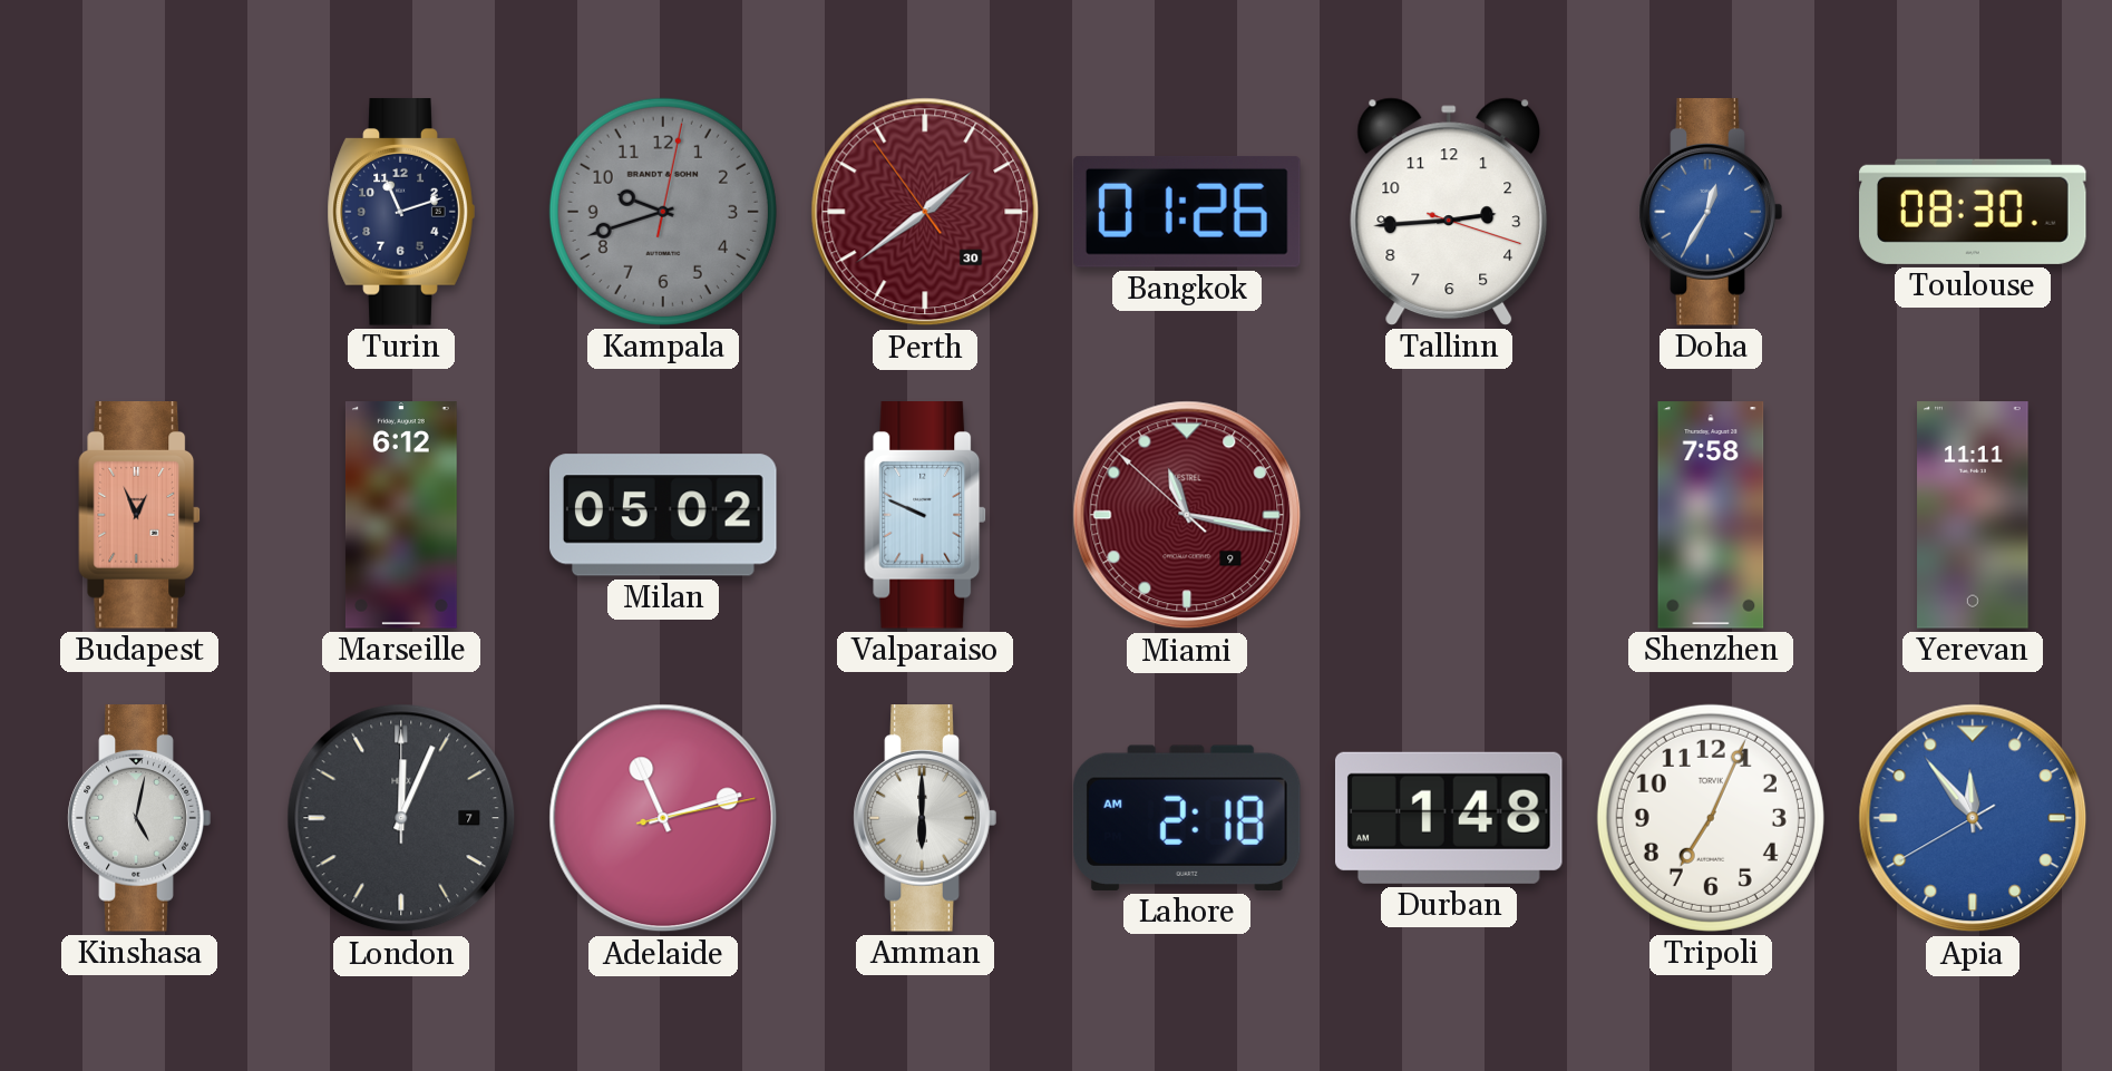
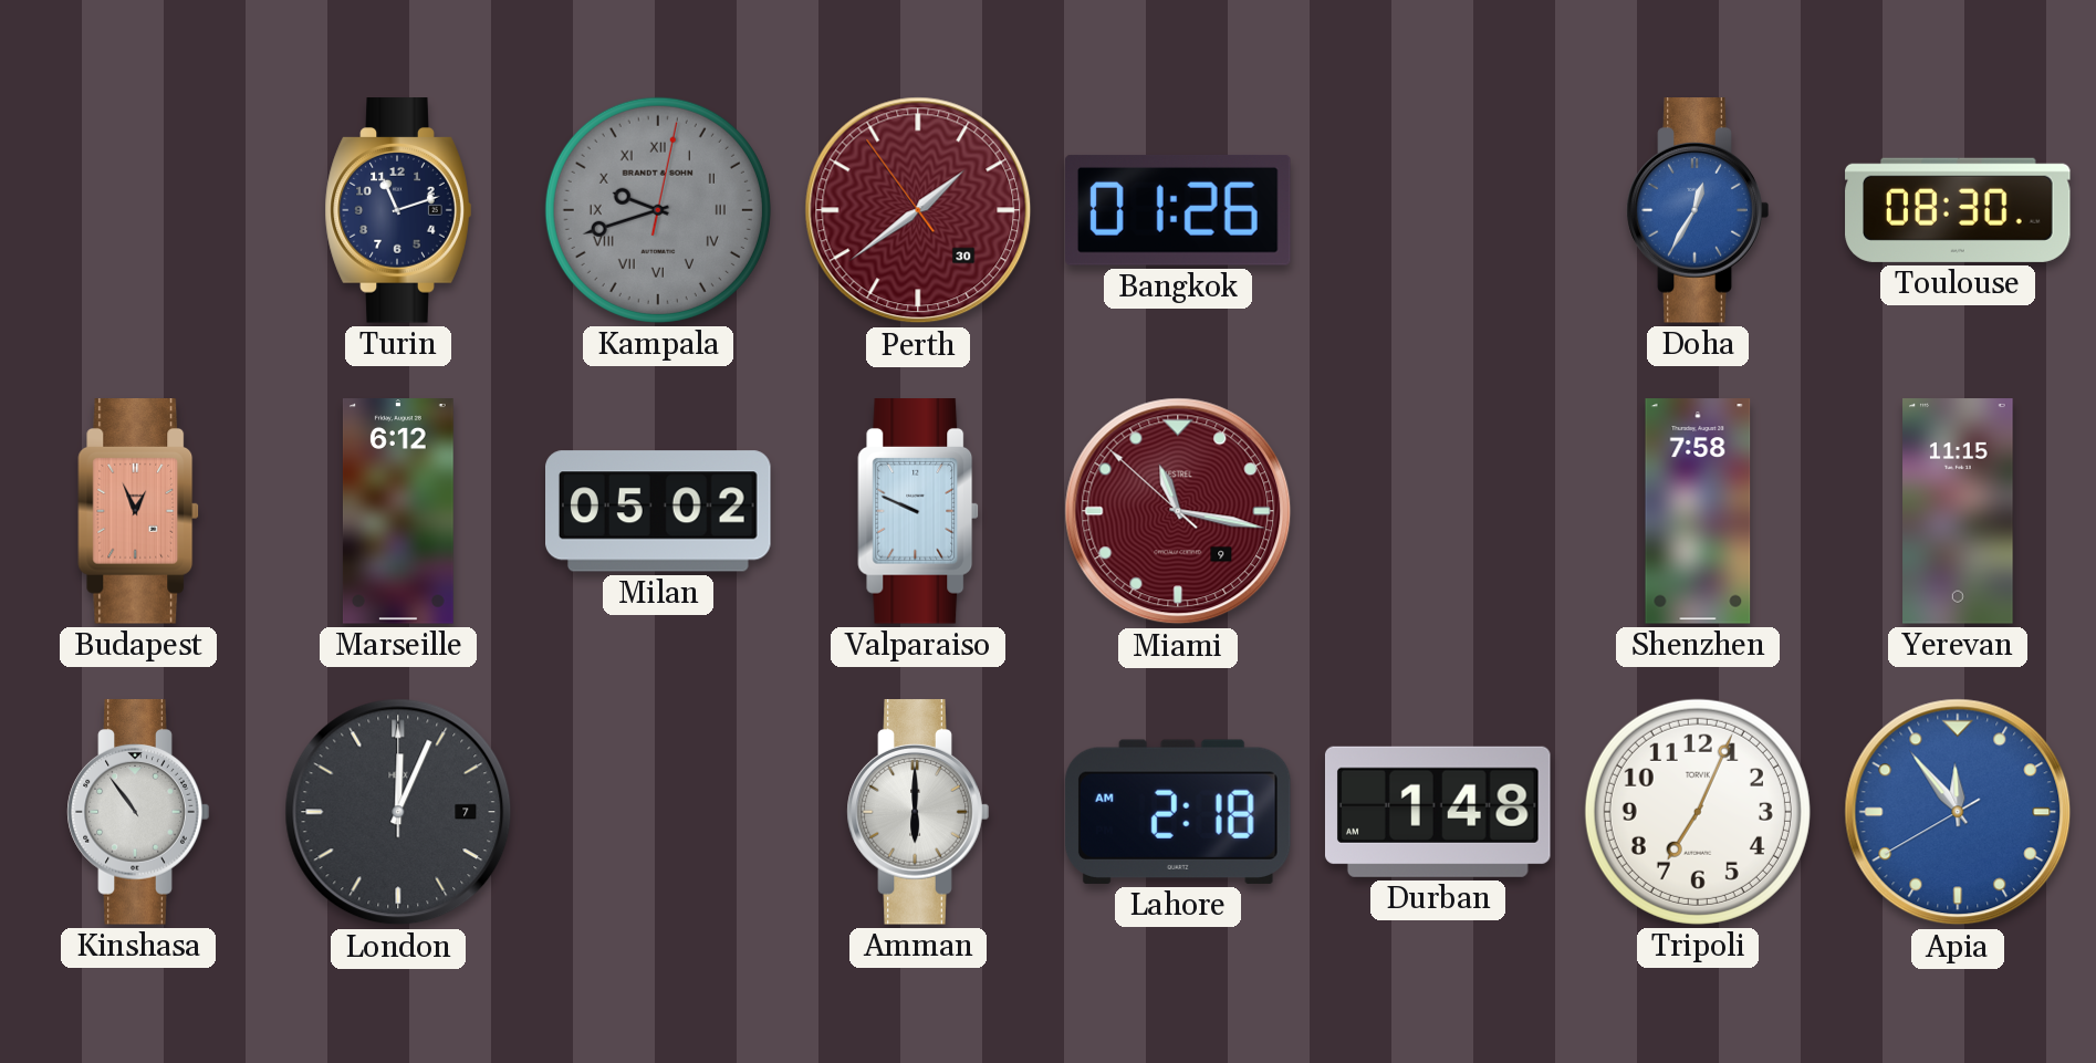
Kampala numerals: Arabic -> Roman (658, 210)
Tallinn: 2:44 -> none (1449, 212)
Yerevan: 11:11 -> 11:15 (1958, 511)
Kinshasa: 5:02 -> 10:54 (138, 812)
Adelaide: 11:12 -> none (663, 818)
